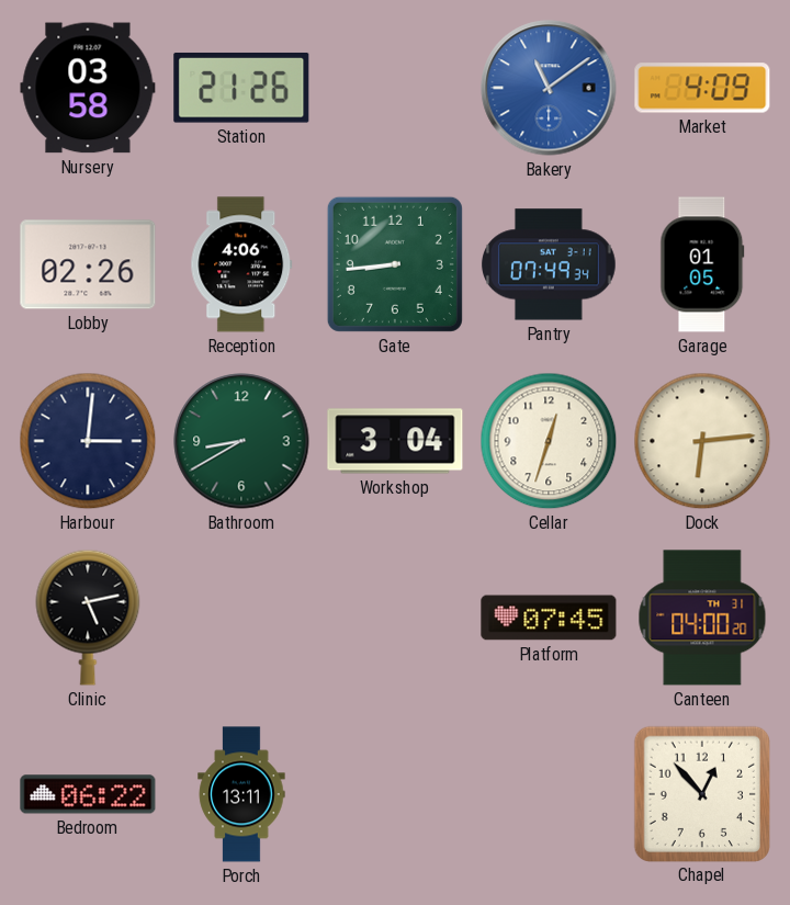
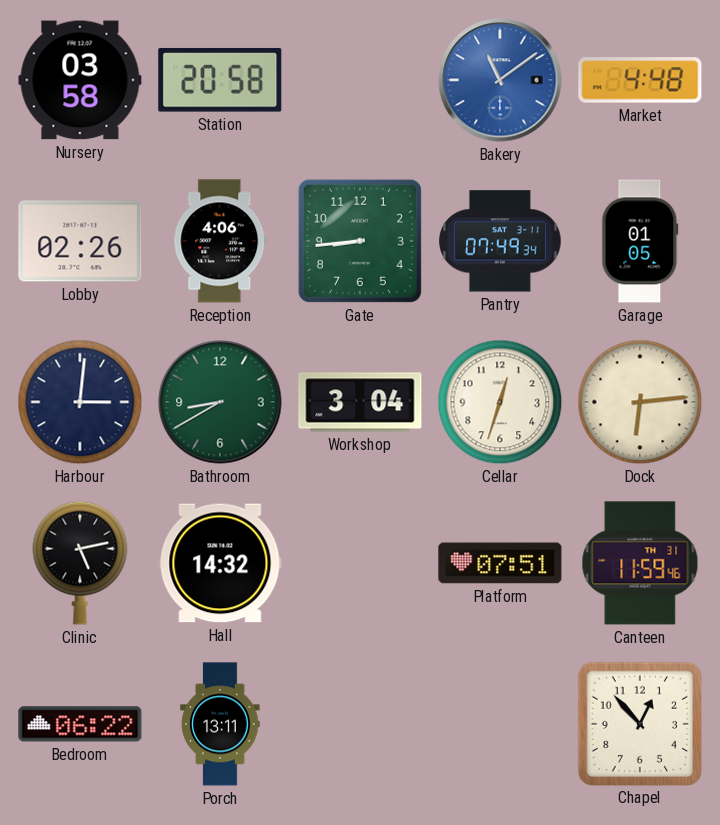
Station: 21:26 -> 20:58 (220, 80)
Market: 4:09 -> 4:48 (640, 80)
Hall: none -> 14:32 (220, 563)
Platform: 07:45 -> 07:51 (500, 563)
Canteen: 04:00 -> 11:59 (640, 563)
